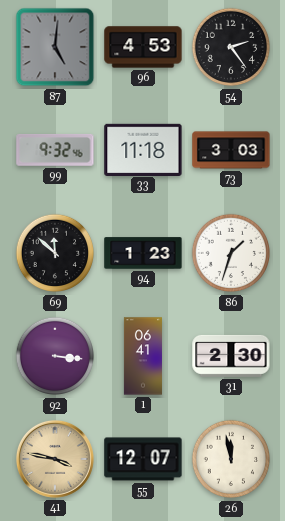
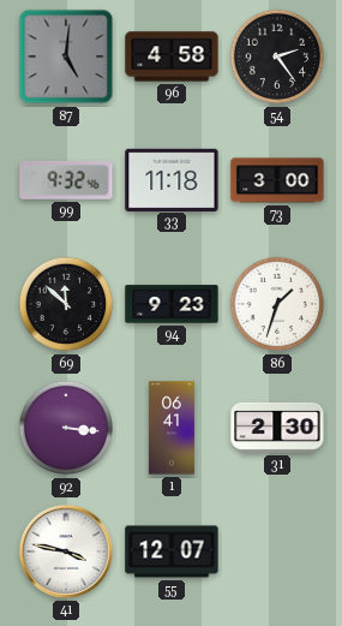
96: 4:53 -> 4:58 (172, 56)
73: 3:03 -> 3:00 (277, 180)
94: 1:23 -> 9:23 (172, 304)
41 dial: champagne -> white (66, 552)
26: 11:58 -> none (231, 459)
